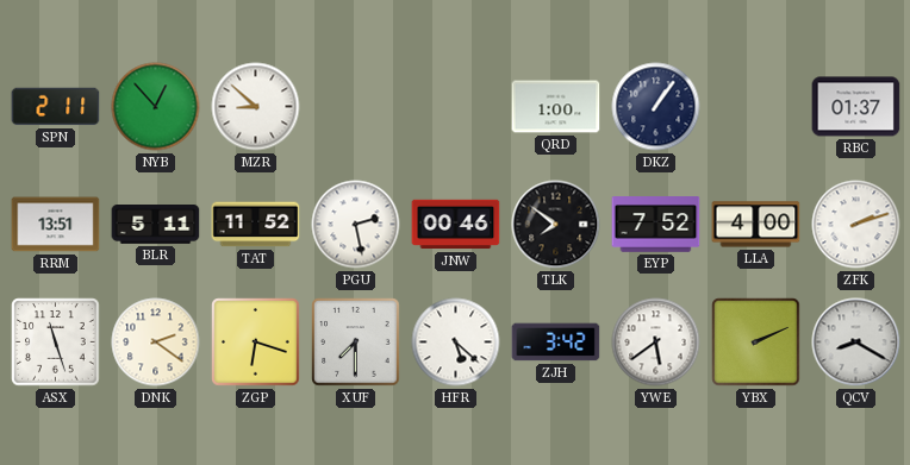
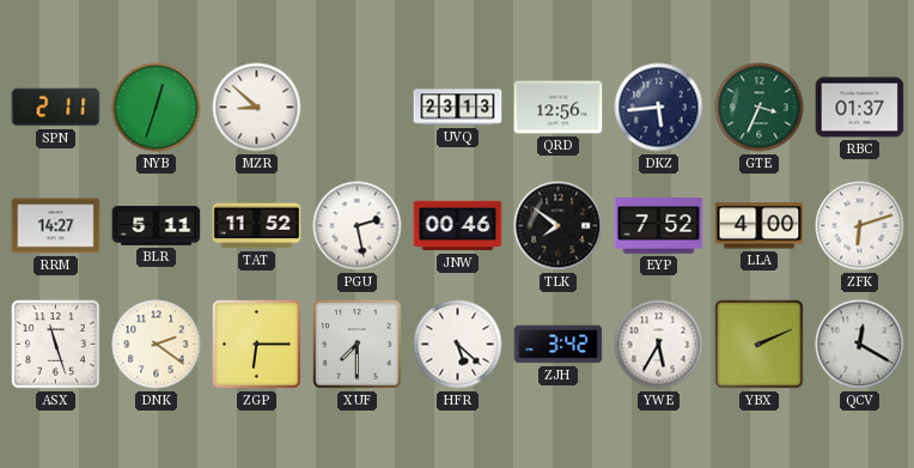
NYB: 12:53 -> 12:33 (157, 108)
UVQ: none -> 23:13 (458, 108)
QRD: 1:00 -> 12:56 (559, 108)
DKZ: 1:06 -> 5:44 (659, 108)
GTE: none -> 3:34 (760, 108)
RRM: 13:51 -> 14:27 (56, 226)
ZFK: 2:12 -> 6:12 (860, 226)
ZGP: 6:18 -> 6:15 (257, 345)
YWE: 5:39 -> 5:35 (659, 345)
QCV: 8:20 -> 12:20 (860, 345)
